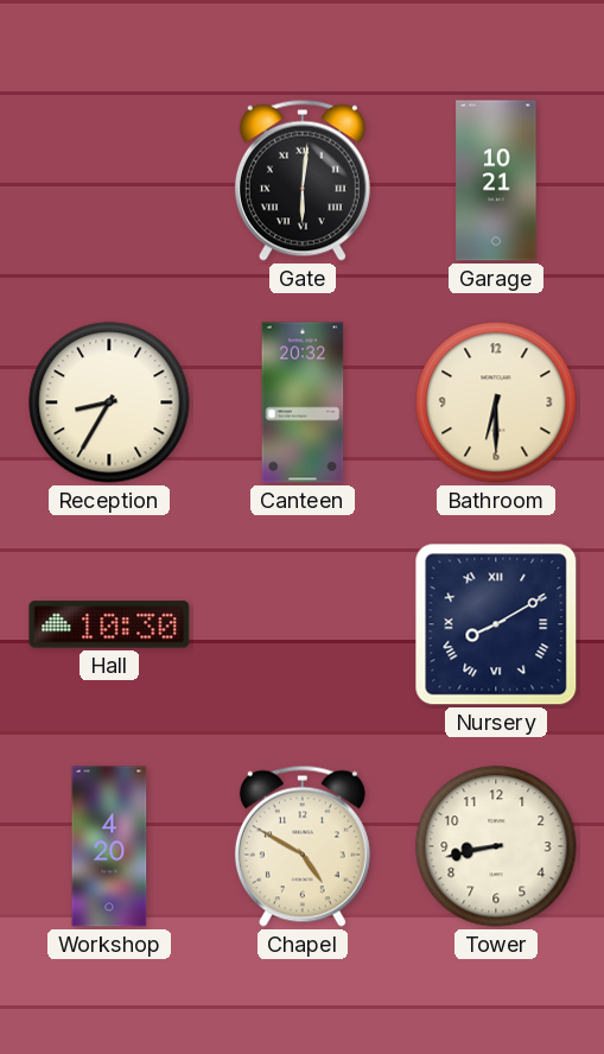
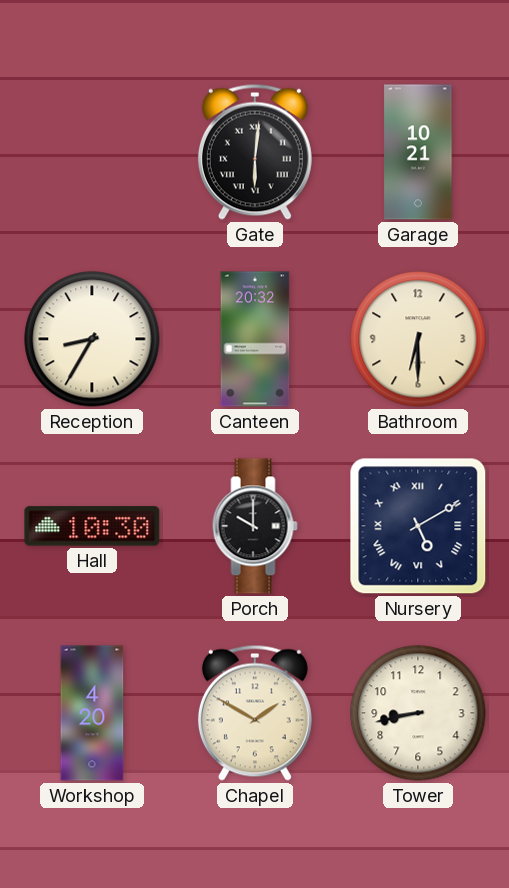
Porch: none -> 10:00 (255, 526)
Nursery: 8:10 -> 5:10 (418, 526)
Chapel: 4:50 -> 1:50 (255, 713)
